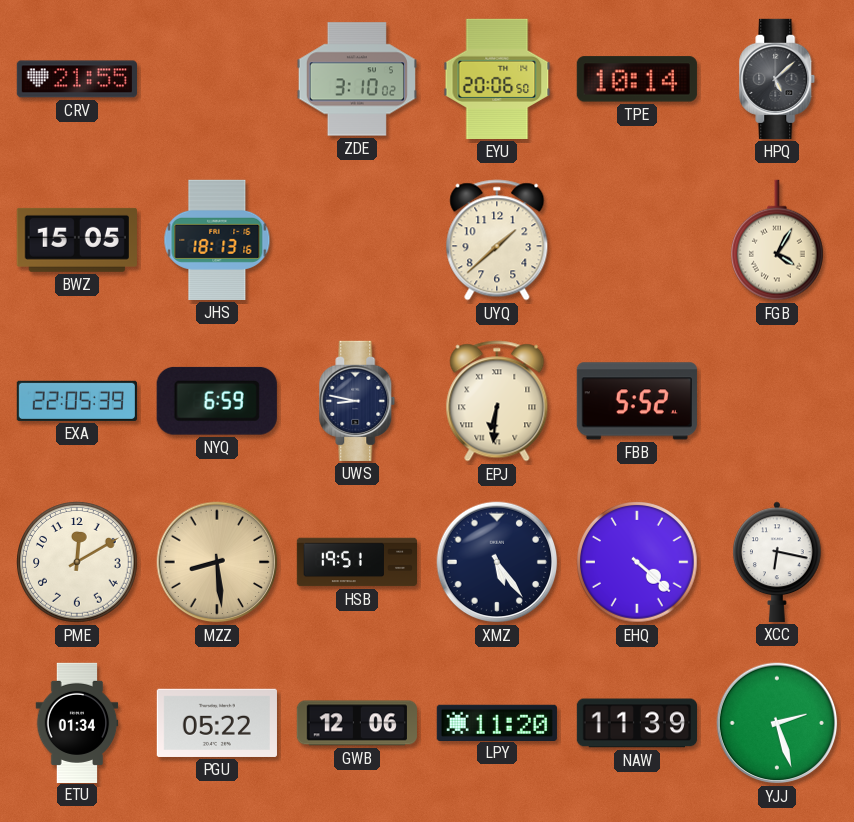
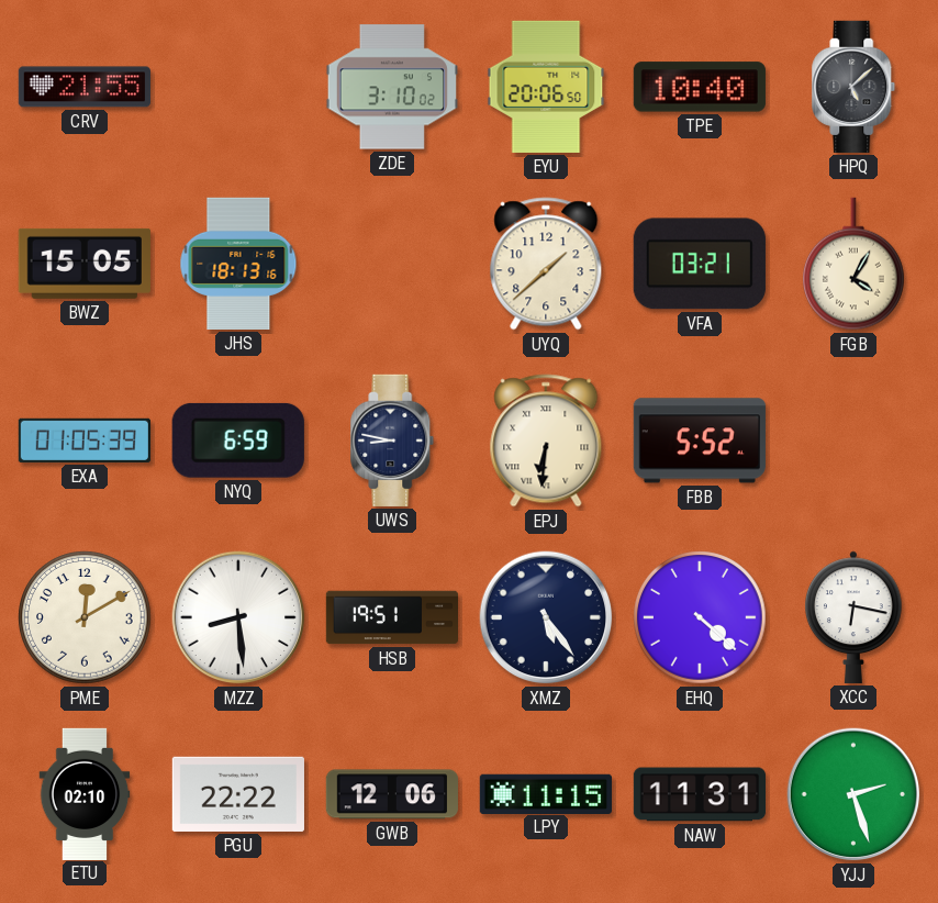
TPE: 10:14 -> 10:40 (700, 87)
VFA: none -> 03:21 (700, 264)
EXA: 22:05 -> 01:05 (85, 441)
MZZ dial: champagne -> white (238, 617)
ETU: 01:34 -> 02:10 (85, 793)
PGU: 05:22 -> 22:22 (238, 794)
LPY: 11:20 -> 11:15 (546, 793)
NAW: 11:39 -> 11:31 (699, 794)
